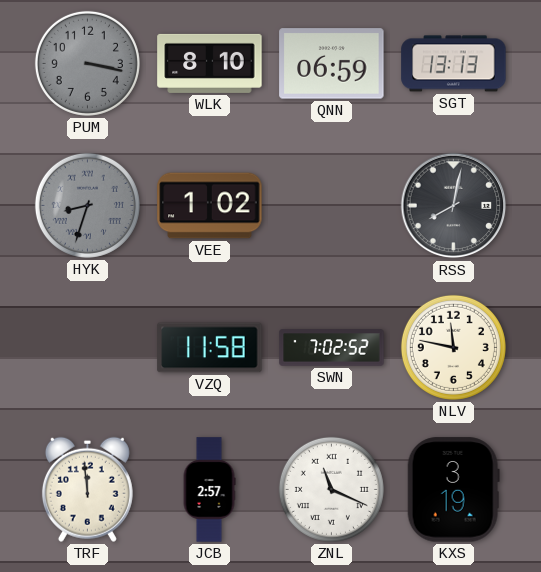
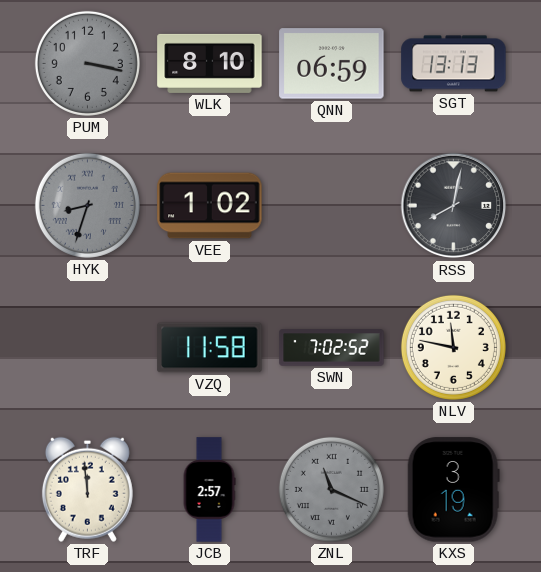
ZNL dial: white -> grey (331, 489)
